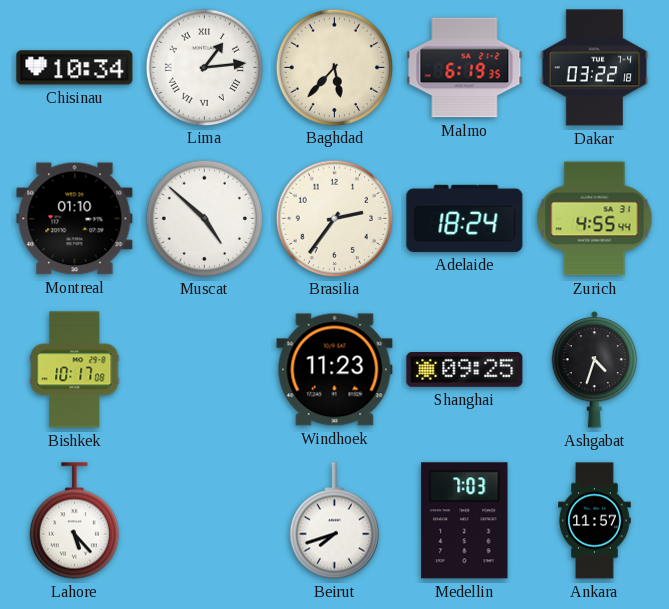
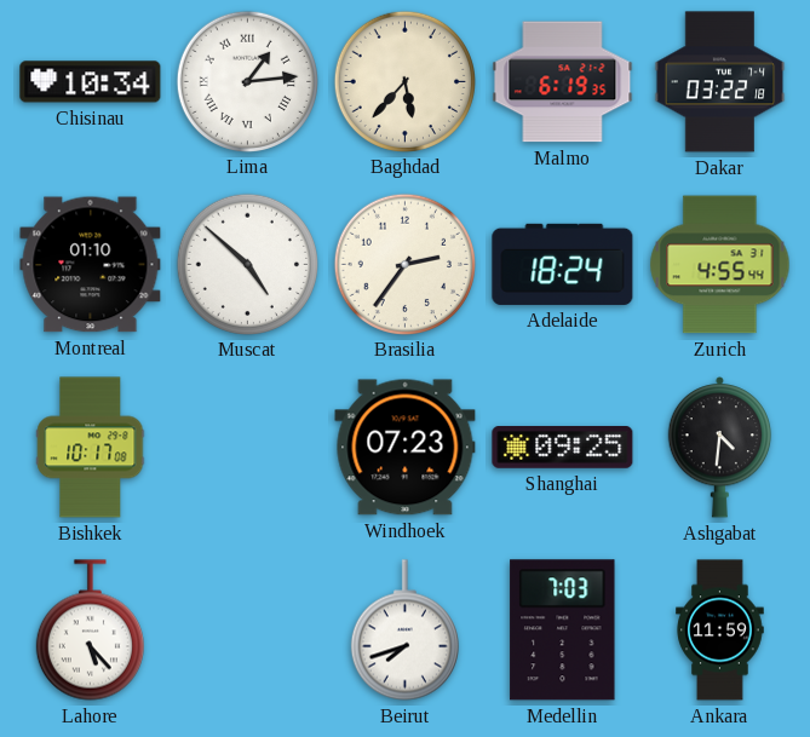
Windhoek: 11:23 -> 07:23 (406, 448)
Ashgabat: 4:33 -> 4:31 (720, 448)
Ankara: 11:57 -> 11:59 (720, 631)
